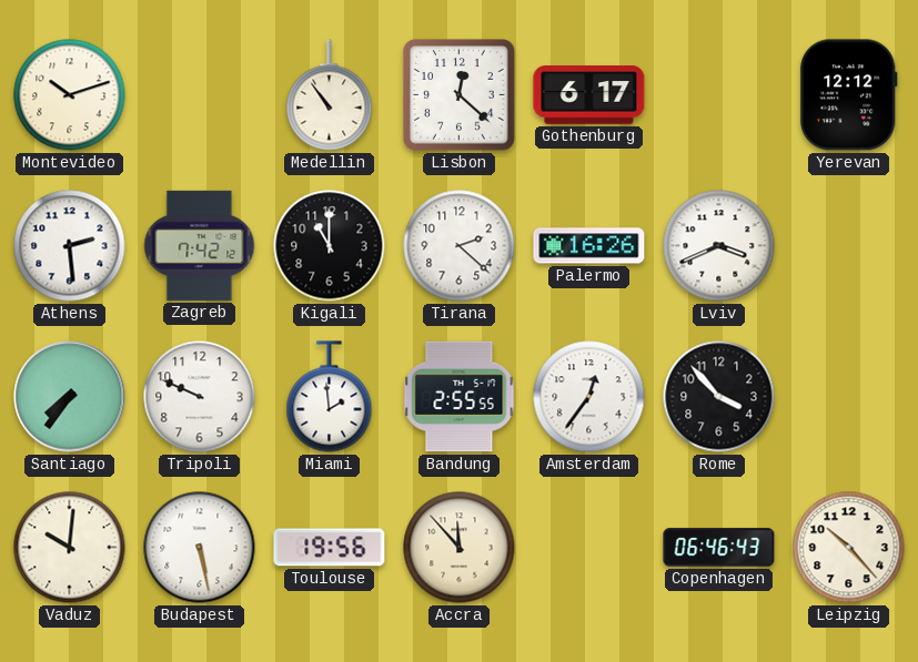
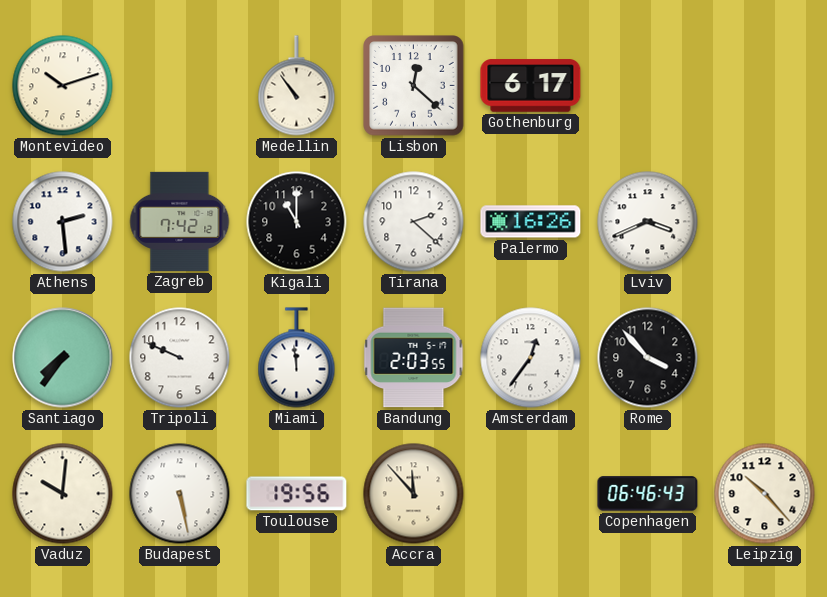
Yerevan: 12:12 -> none (848, 95)
Miami: 1:59 -> 11:59 (297, 358)
Bandung: 2:55 -> 2:03 (414, 358)
